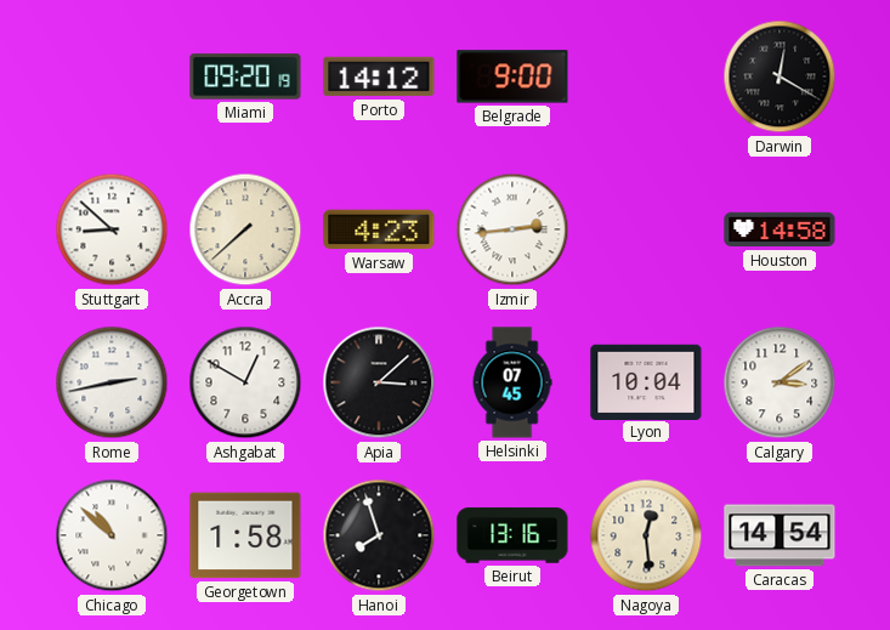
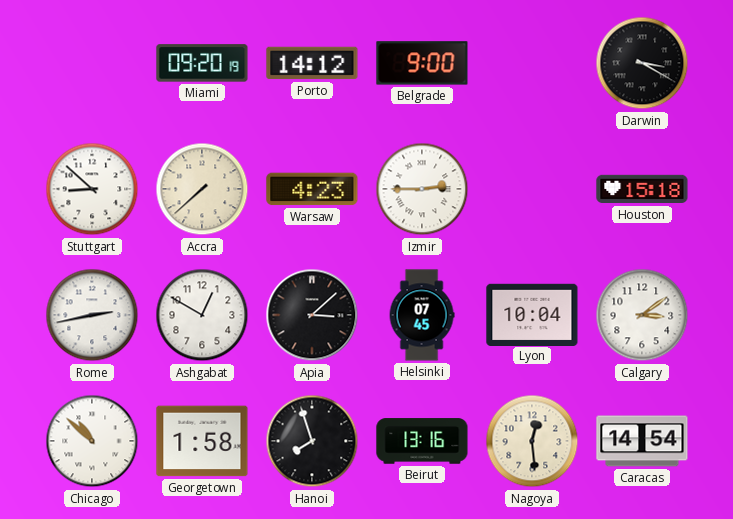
Darwin: 12:20 -> 3:20 (642, 63)
Izmir: 2:44 -> 2:45 (422, 189)
Houston: 14:58 -> 15:18 (642, 189)
